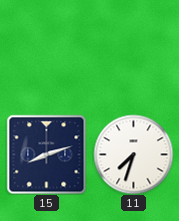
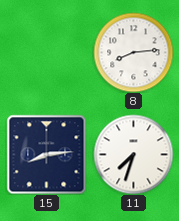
8: none -> 8:14 (133, 52)
15: 8:12 -> 8:14 (46, 154)
